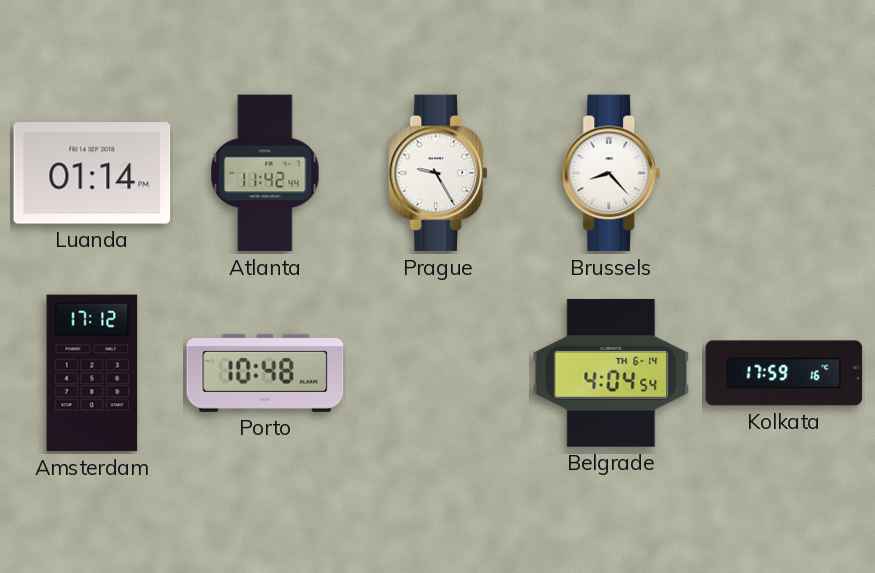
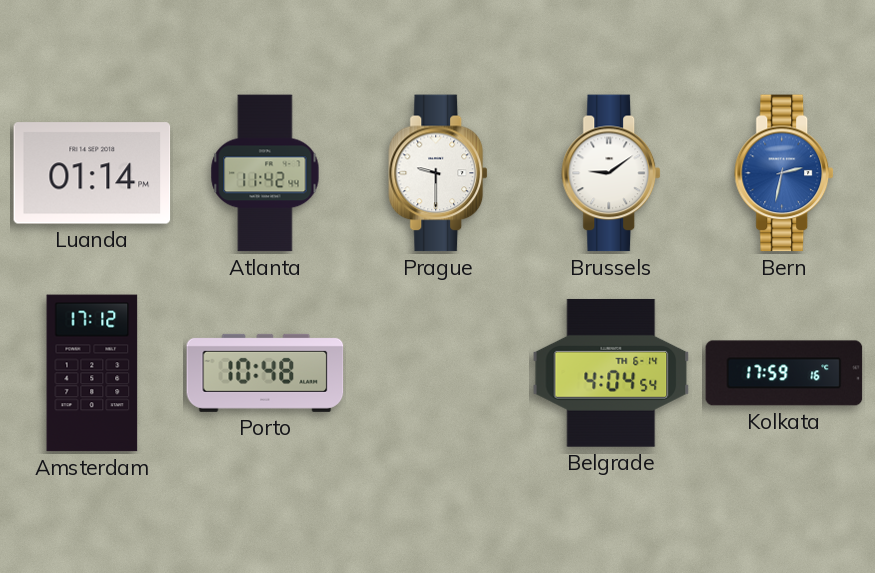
Prague: 9:25 -> 9:30 (439, 173)
Brussels: 8:23 -> 9:09 (612, 173)
Bern: none -> 2:32 (785, 173)
